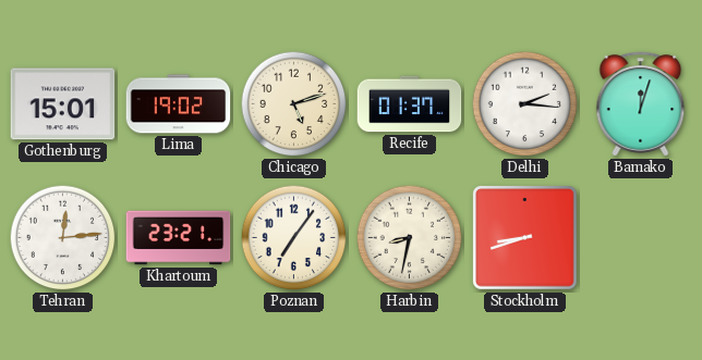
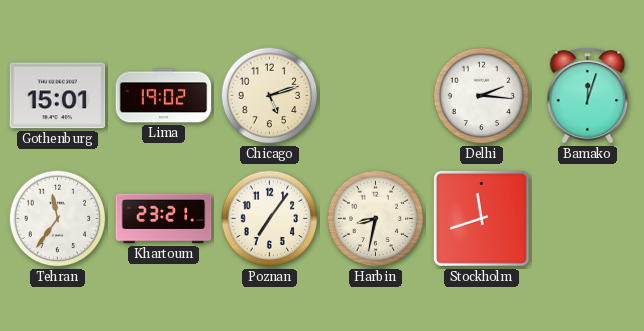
Recife: 01:37 -> none (410, 104)
Tehran: 12:14 -> 11:36 (58, 219)
Stockholm: 8:42 -> 11:42 (482, 219)
